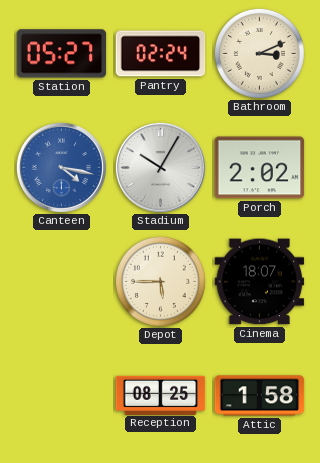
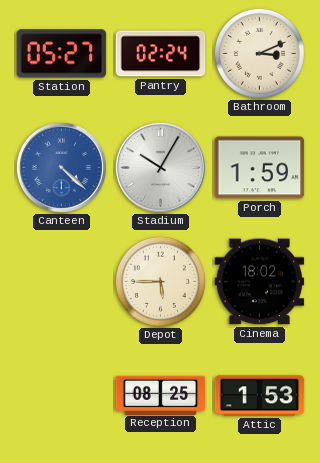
Canteen: 4:17 -> 4:22 (61, 167)
Porch: 2:02 -> 1:59 (260, 168)
Cinema: 18:07 -> 18:02 (260, 282)
Attic: 1:58 -> 1:53 (260, 396)
